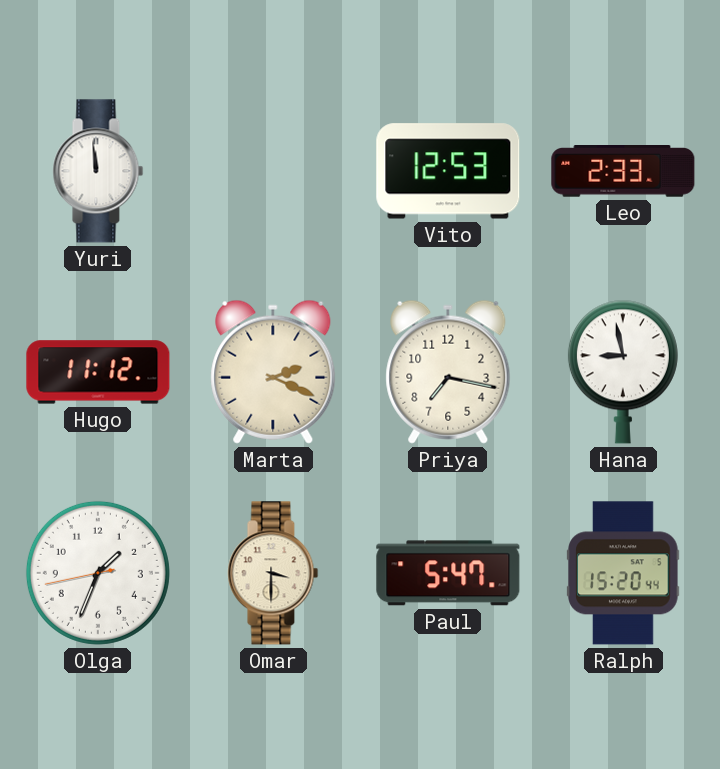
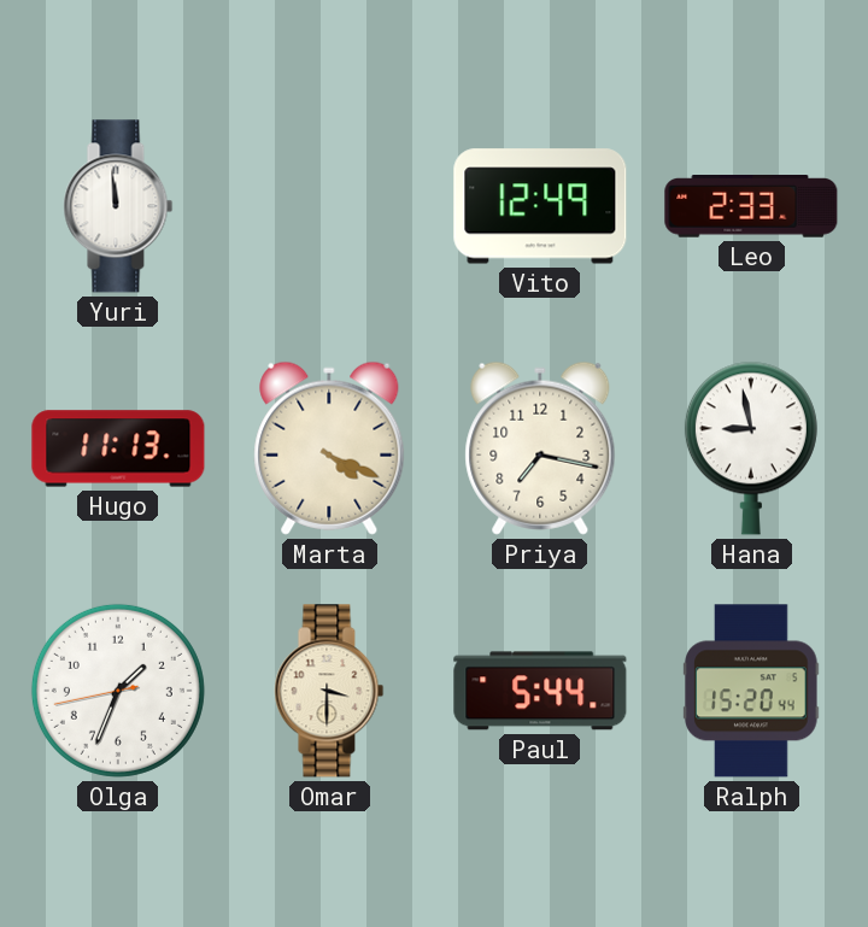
Vito: 12:53 -> 12:49 (540, 206)
Hugo: 11:12 -> 11:13 (118, 448)
Marta: 2:19 -> 4:19 (329, 448)
Paul: 5:47 -> 5:44 (540, 691)
